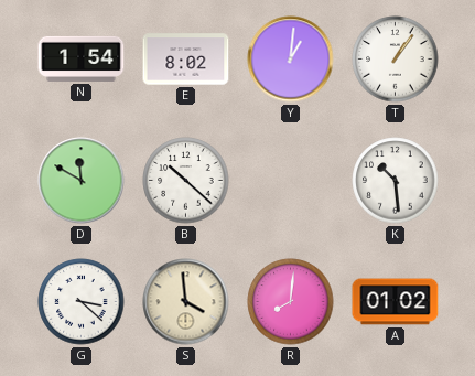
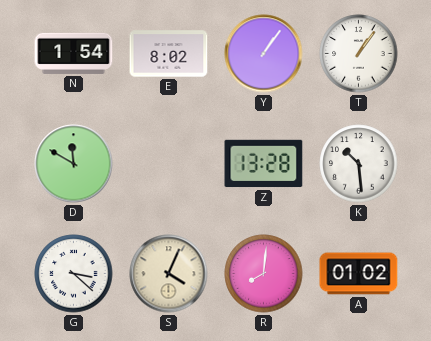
Y: 1:01 -> 1:06 (264, 54)
B: 10:22 -> none (186, 181)
Z: none -> 13:28 (264, 164)
S: 3:59 -> 4:04 (169, 274)
